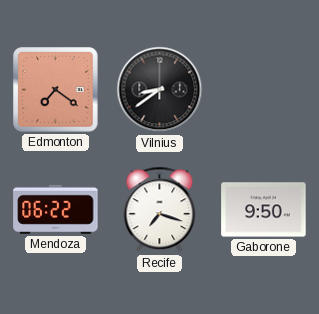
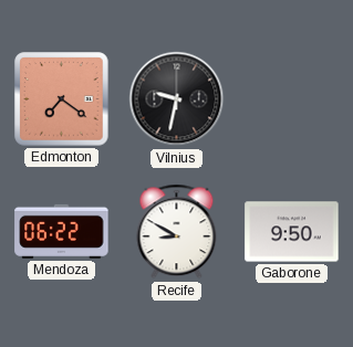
Vilnius: 8:39 -> 9:32 (177, 99)
Recife: 7:18 -> 8:50 (177, 232)
